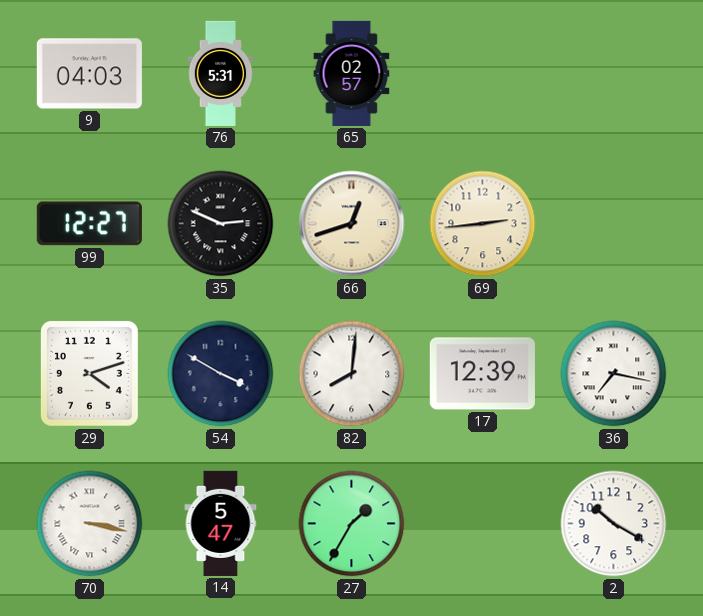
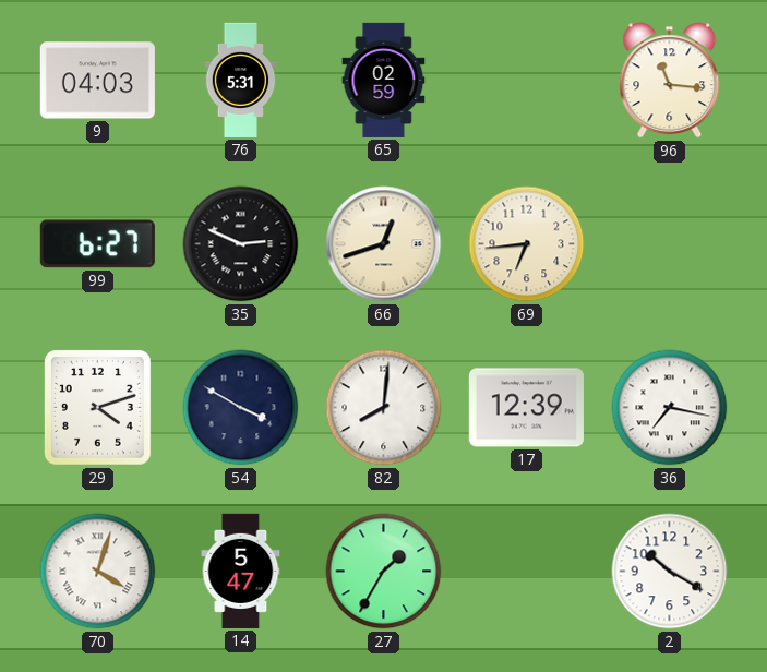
65: 02:57 -> 02:59 (384, 80)
96: none -> 11:16 (670, 81)
99: 12:27 -> 6:27 (97, 244)
69: 2:44 -> 6:44 (527, 244)
70: 3:17 -> 4:03 (98, 572)
